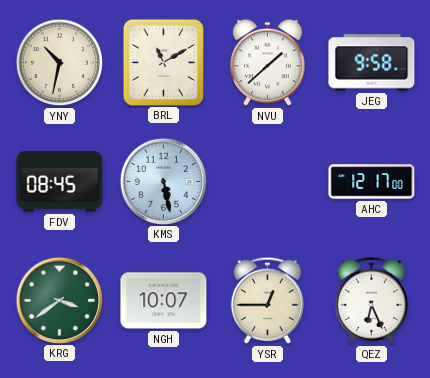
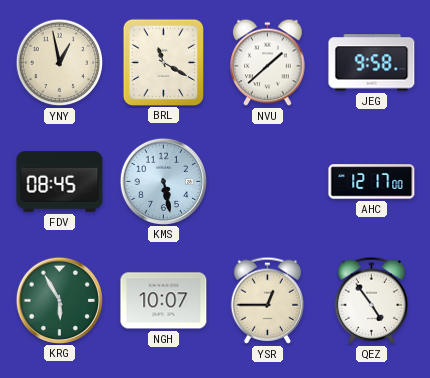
YNY: 10:32 -> 12:58 (60, 63)
BRL: 11:10 -> 11:20 (163, 62)
KRG: 3:39 -> 5:55 (59, 300)
QEZ: 6:26 -> 4:54 (372, 300)
